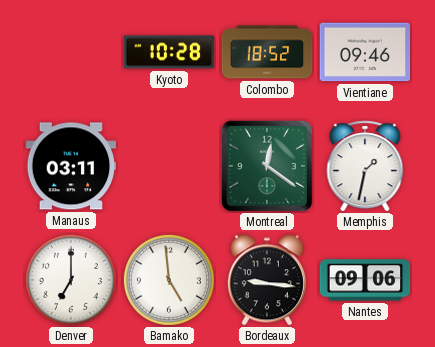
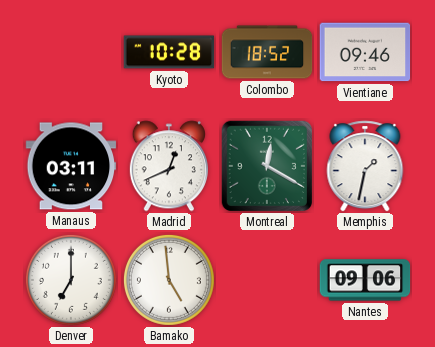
Madrid: none -> 12:41 (169, 166)
Montreal: 12:21 -> 12:20 (266, 165)
Bordeaux: 9:16 -> none (267, 280)
